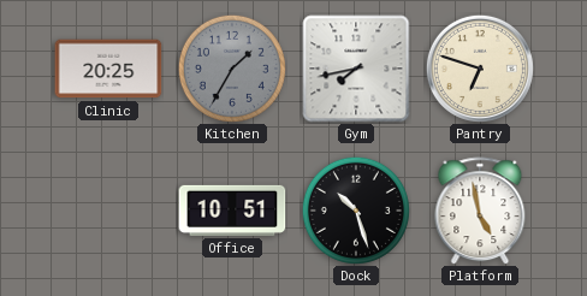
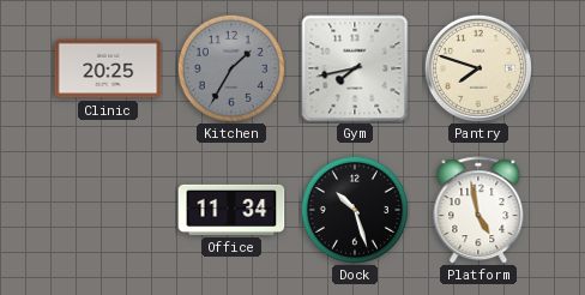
Pantry: 6:48 -> 7:48 (478, 68)
Office: 10:51 -> 11:34 (231, 210)
